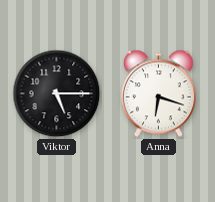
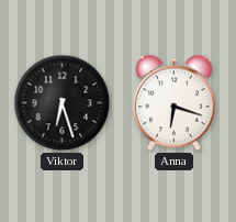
Viktor: 5:15 -> 6:27 (63, 103)
